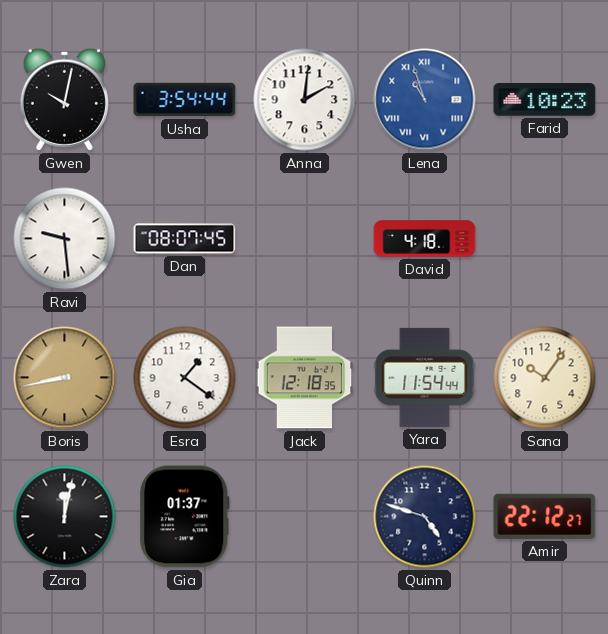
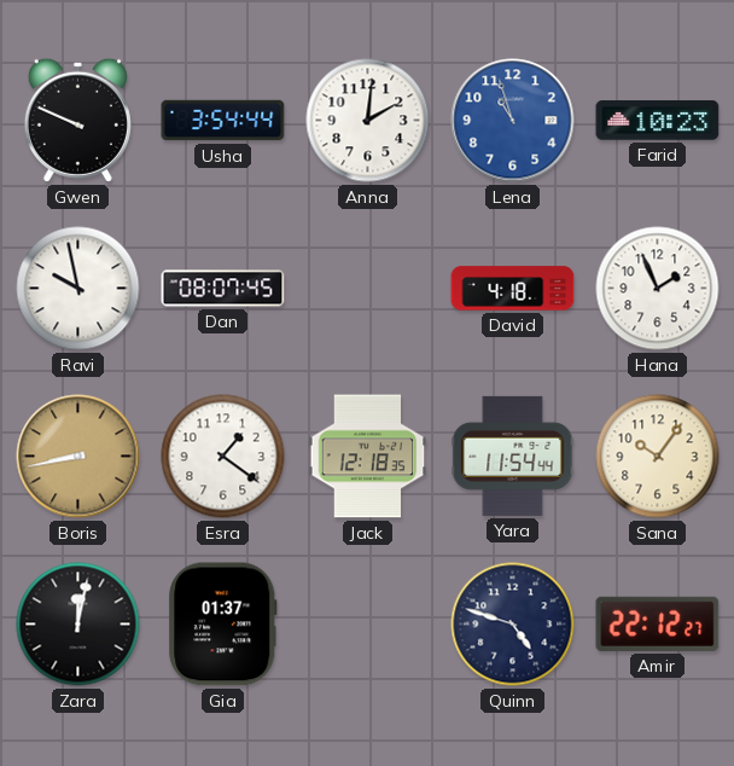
Gwen: 10:02 -> 9:49 (77, 120)
Lena numerals: Roman -> Arabic (513, 121)
Ravi: 9:29 -> 9:58 (78, 289)
Hana: none -> 1:56 (658, 289)
